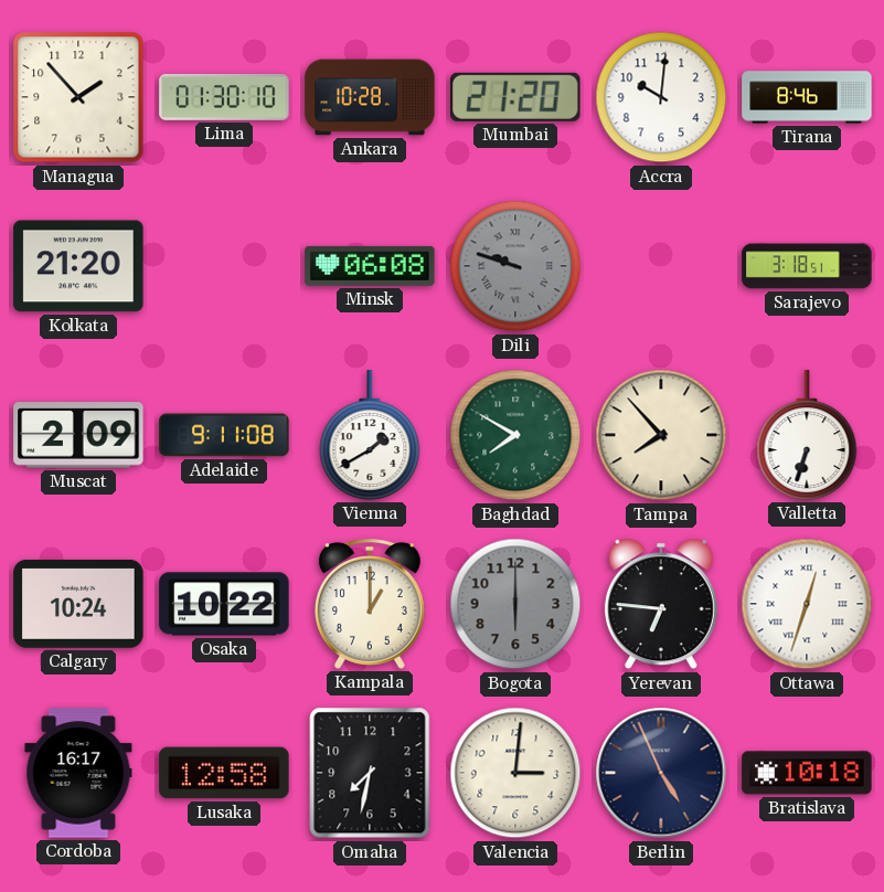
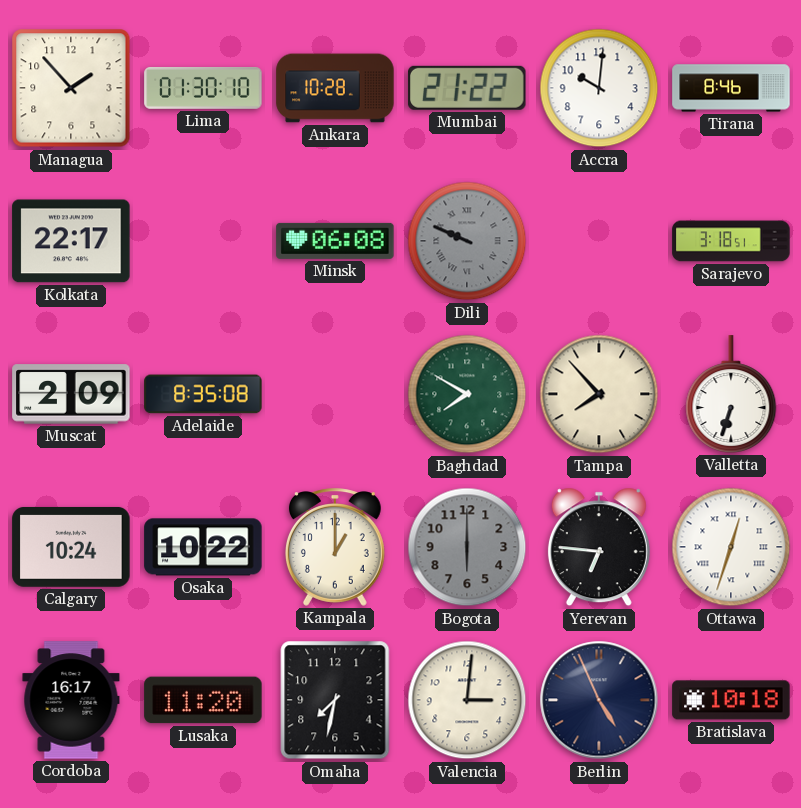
Mumbai: 21:20 -> 21:22 (467, 88)
Kolkata: 21:20 -> 22:17 (71, 241)
Dili: 9:48 -> 9:49 (467, 241)
Adelaide: 9:11 -> 8:35 (203, 394)
Vienna: 1:40 -> none (370, 435)
Lusaka: 12:58 -> 11:20 (203, 700)
